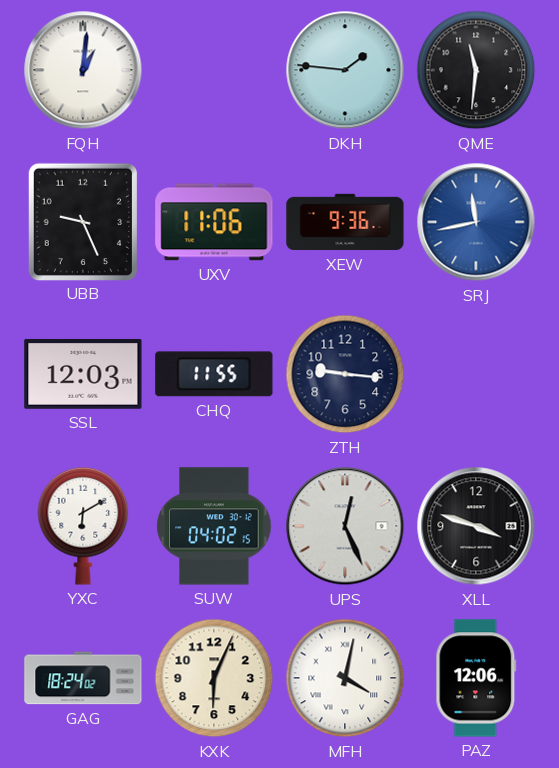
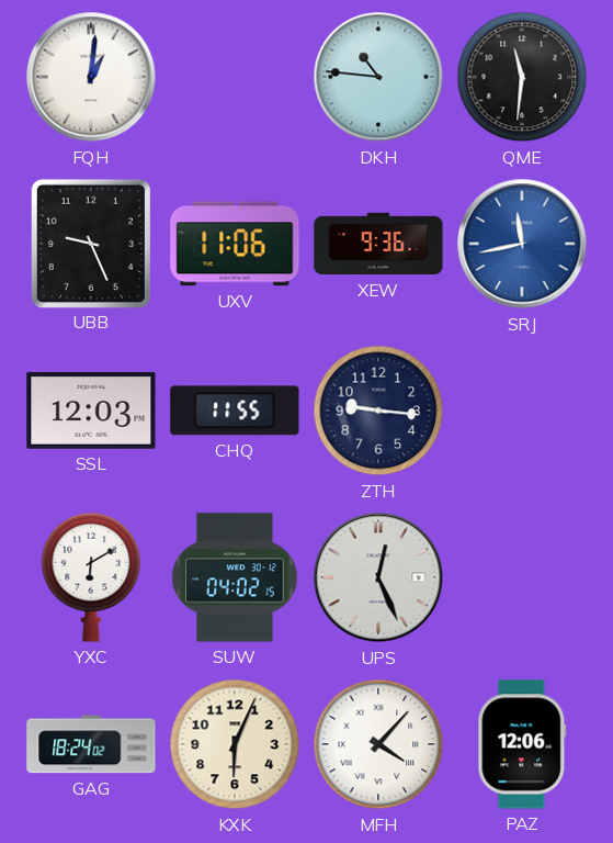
DKH: 1:46 -> 10:46 (378, 77)
XLL: 3:48 -> none (476, 526)
MFH: 4:02 -> 4:07 (378, 744)
